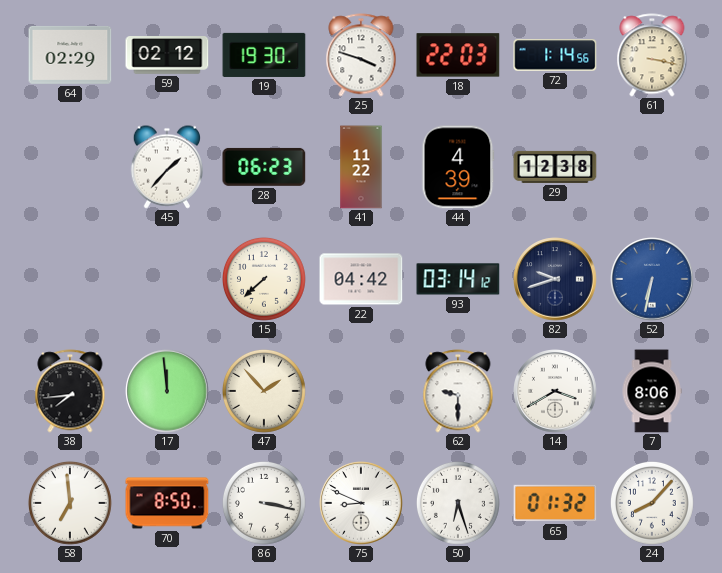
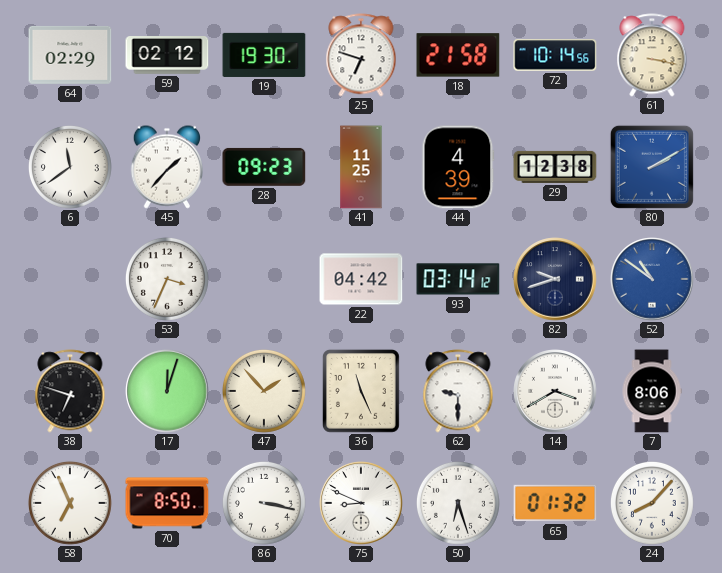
25: 3:48 -> 6:48 (361, 55)
18: 22:03 -> 21:58 (458, 55)
72: 1:14 -> 10:14 (555, 55)
6: none -> 11:39 (70, 167)
28: 06:23 -> 09:23 (264, 167)
41: 11:22 -> 11:25 (361, 167)
80: none -> 2:10 (652, 167)
53: none -> 3:34 (167, 279)
15: 7:38 -> none (264, 279)
52: 6:32 -> 10:51 (652, 279)
38: 7:44 -> 6:48 (70, 391)
17: 11:59 -> 12:03 (167, 391)
36: none -> 11:26 (361, 391)
58: 6:59 -> 6:56 (70, 503)
